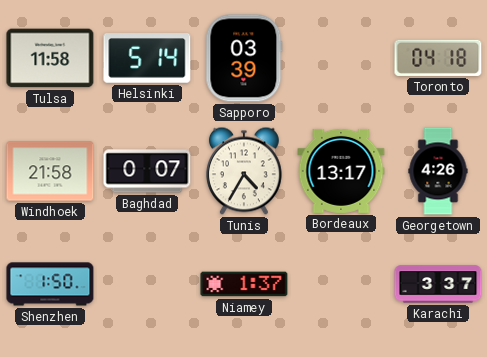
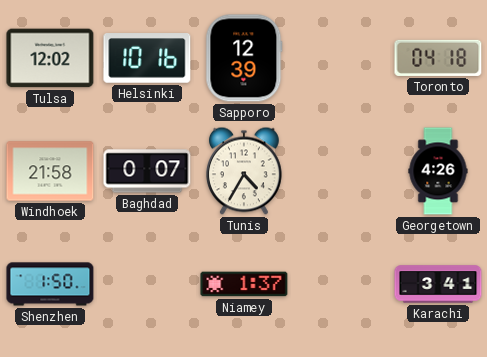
Tulsa: 11:58 -> 12:02 (50, 58)
Helsinki: 5:14 -> 10:16 (147, 58)
Sapporo: 03:39 -> 12:39 (244, 58)
Bordeaux: 13:17 -> none (341, 171)
Karachi: 3:37 -> 3:41 (438, 284)
